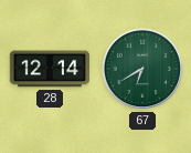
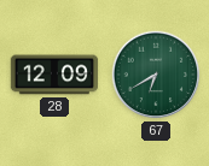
28: 12:14 -> 12:09 (54, 75)
